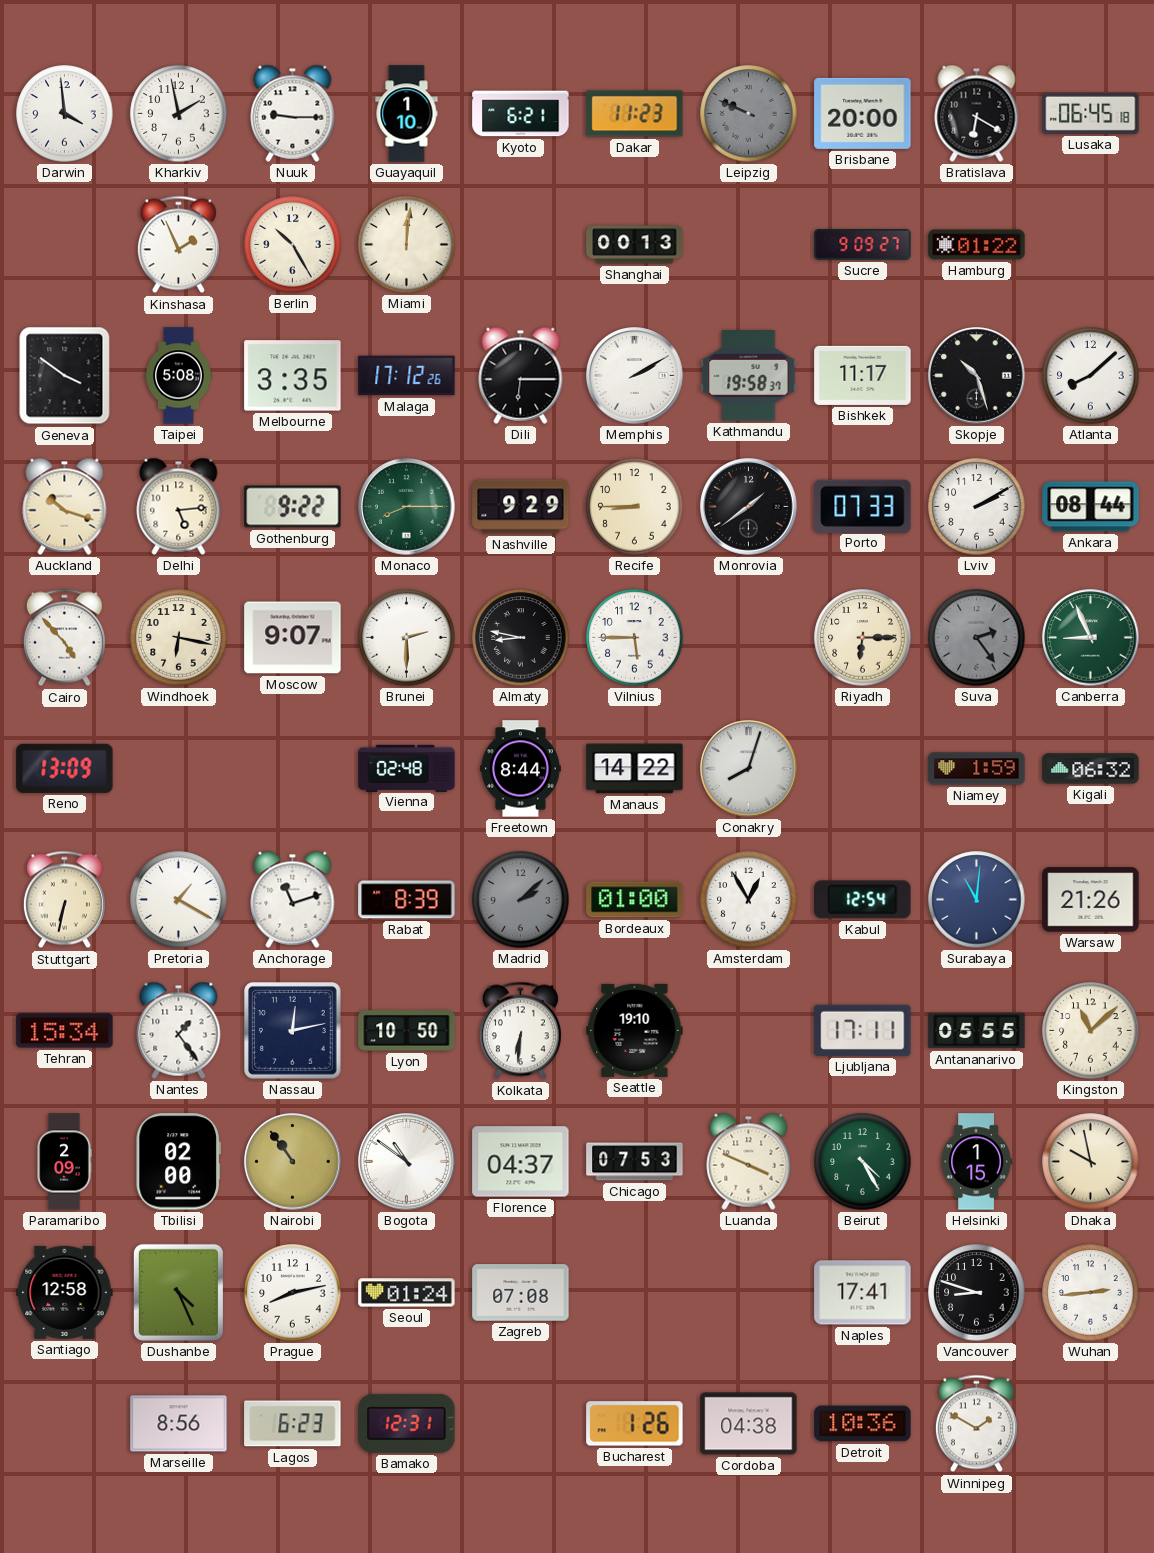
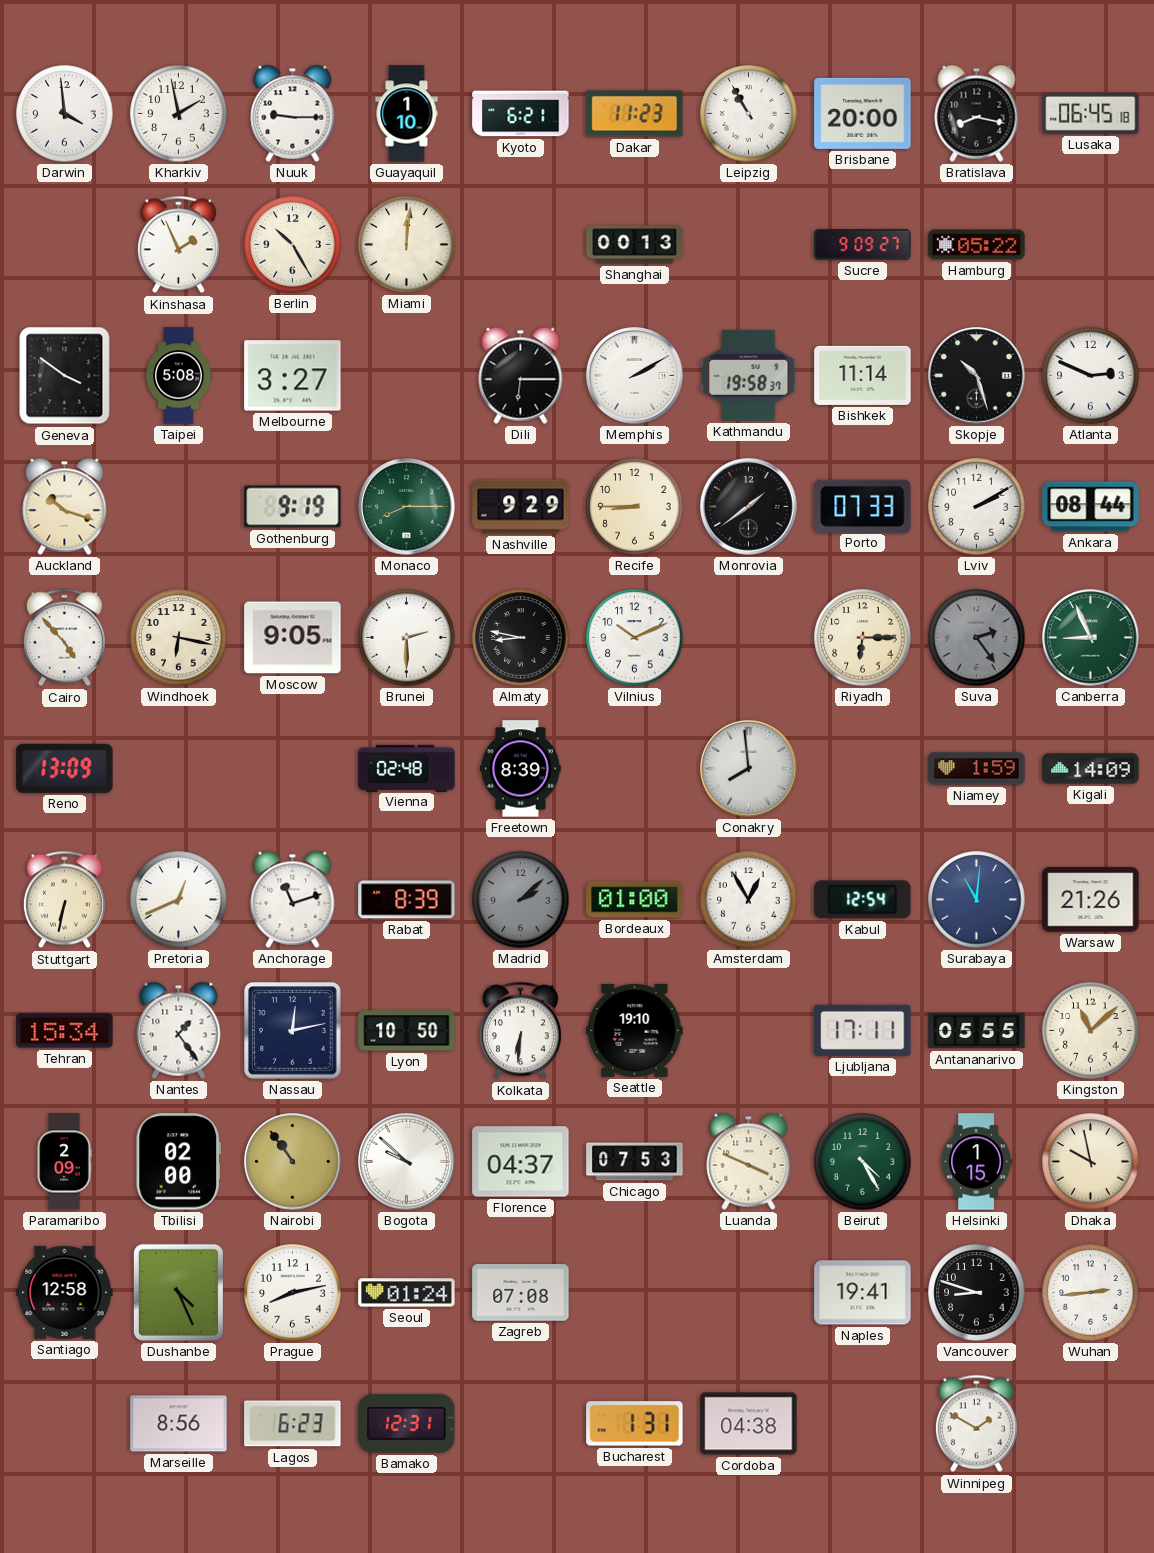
Leipzig: 9:49 -> 10:55 (749, 114)
Leipzig dial: grey -> white (749, 114)
Bratislava: 6:20 -> 8:17 (977, 113)
Hamburg: 01:22 -> 05:22 (977, 245)
Melbourne: 3:35 -> 3:27 (293, 376)
Malaga: 17:12 -> none (407, 376)
Bishkek: 11:17 -> 11:14 (863, 375)
Atlanta: 8:08 -> 2:49 (1091, 376)
Delhi: 5:14 -> none (179, 506)
Gothenburg: 9:22 -> 9:19 (293, 507)
Moscow: 9:07 -> 9:05 (293, 638)
Vilnius: 5:45 -> 10:11 (635, 638)
Freetown: 8:44 -> 8:39 (521, 769)
Manaus: 14:22 -> none (635, 769)
Conakry: 8:03 -> 7:59 (749, 769)
Kigali: 06:32 -> 14:09 (1091, 769)
Pretoria: 1:20 -> 12:41 (179, 900)
Bogota: 10:51 -> 9:52 (407, 1162)
Naples: 17:41 -> 19:41 (863, 1293)
Bucharest: 1:26 -> 1:31 (635, 1424)
Detroit: 10:36 -> none (863, 1424)
